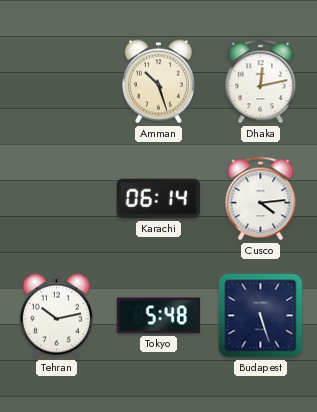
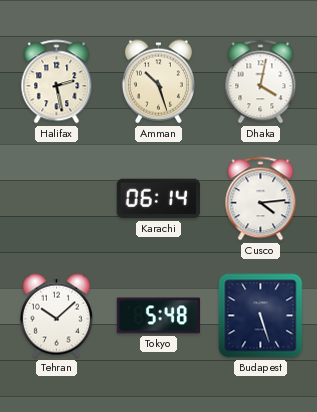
Halifax: none -> 2:28 (57, 82)
Dhaka: 12:13 -> 4:02 (261, 82)
Tehran: 10:13 -> 10:08 (56, 316)
